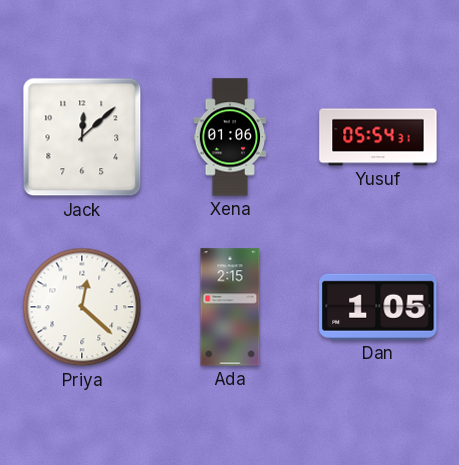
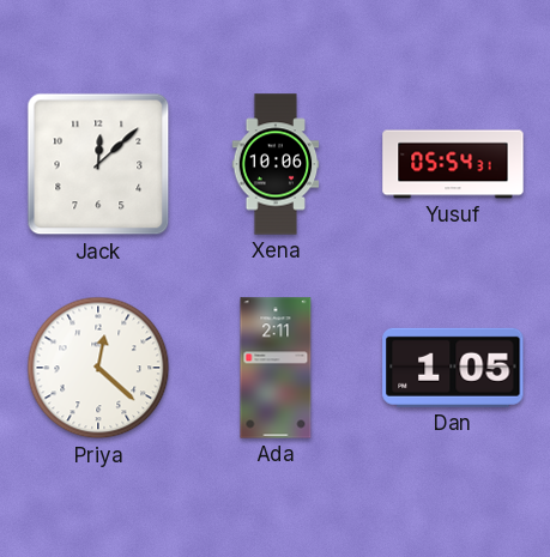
Xena: 01:06 -> 10:06 (276, 164)
Ada: 2:15 -> 2:11 (276, 368)
